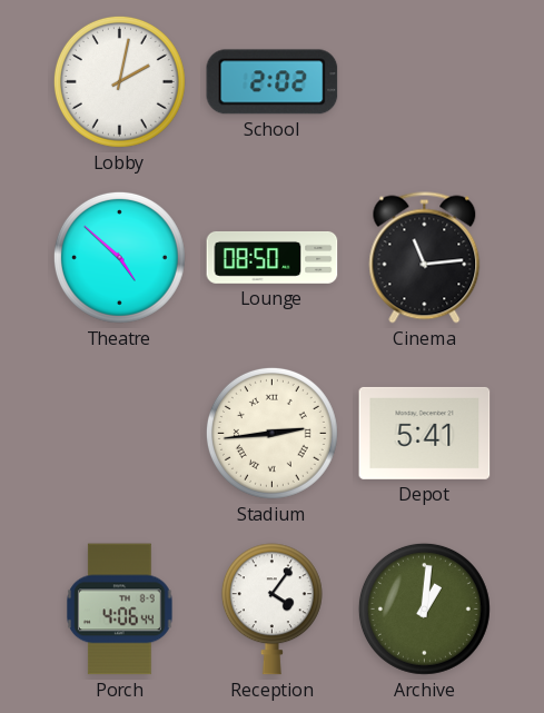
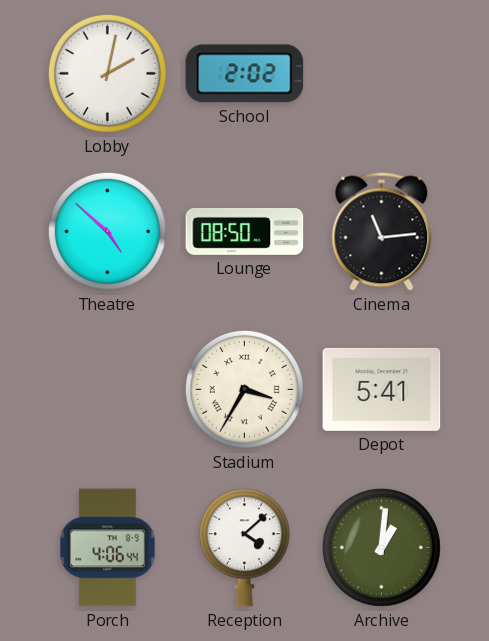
Stadium: 2:44 -> 3:35 (244, 389)
Reception: 4:06 -> 4:08 (244, 548)
